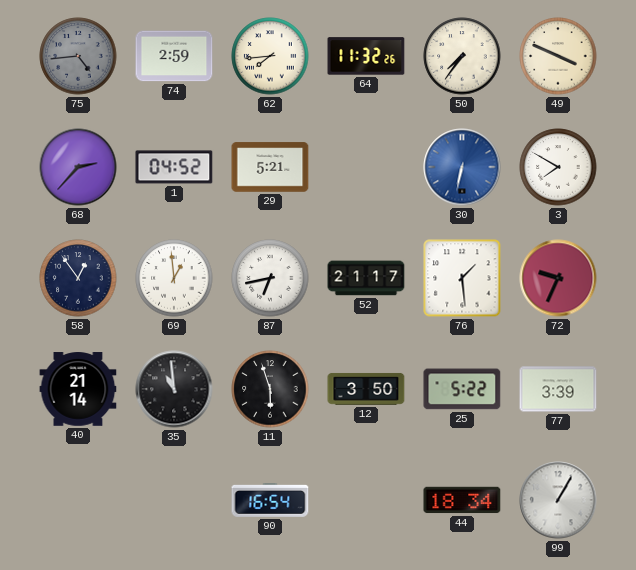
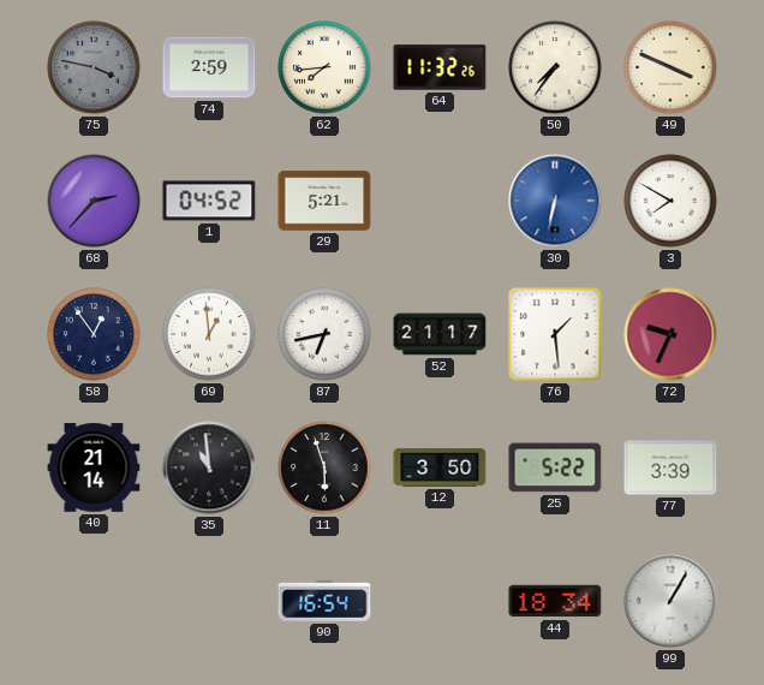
75: 4:44 -> 3:47 (94, 67)
